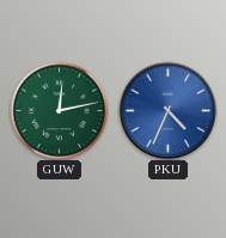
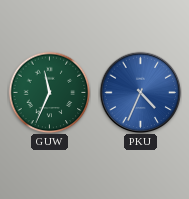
GUW: 12:13 -> 11:34 (49, 92)
